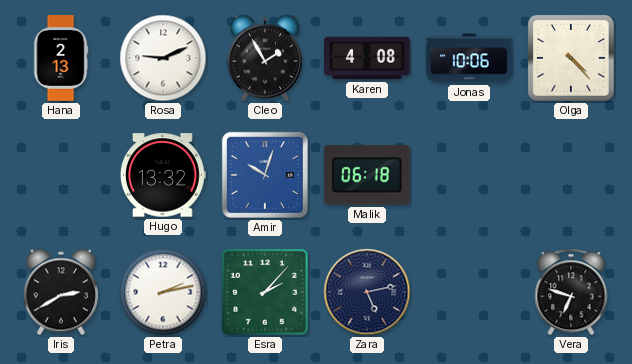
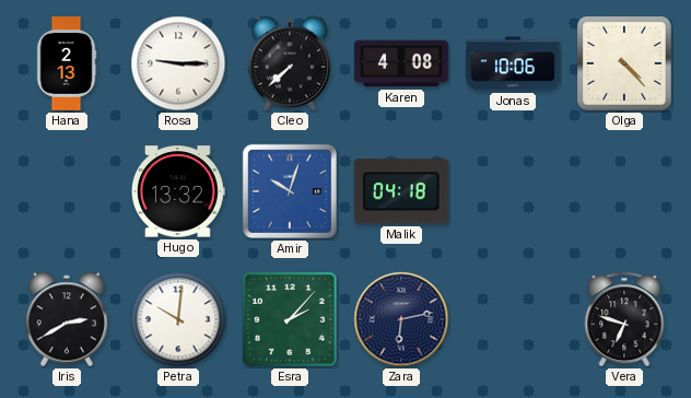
Rosa: 9:11 -> 9:15 (178, 63)
Cleo: 1:55 -> 7:38 (289, 63)
Malik: 06:18 -> 04:18 (401, 191)
Petra: 2:13 -> 10:01 (178, 319)
Zara: 5:13 -> 6:13 (401, 319)
